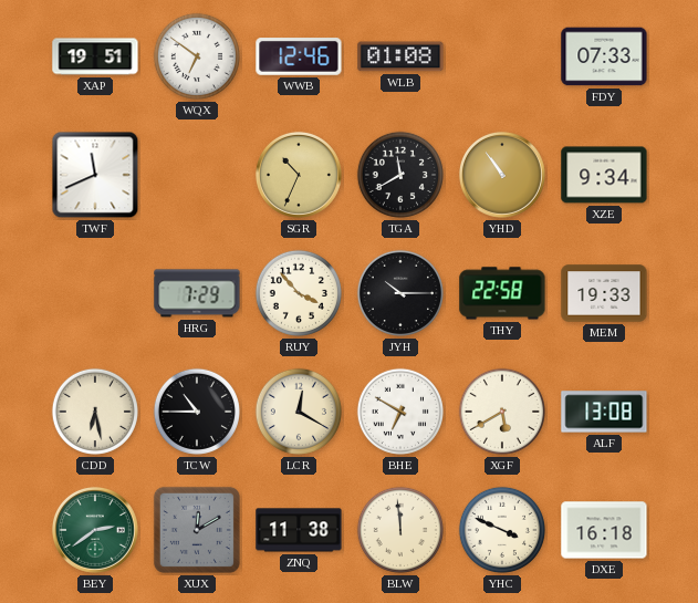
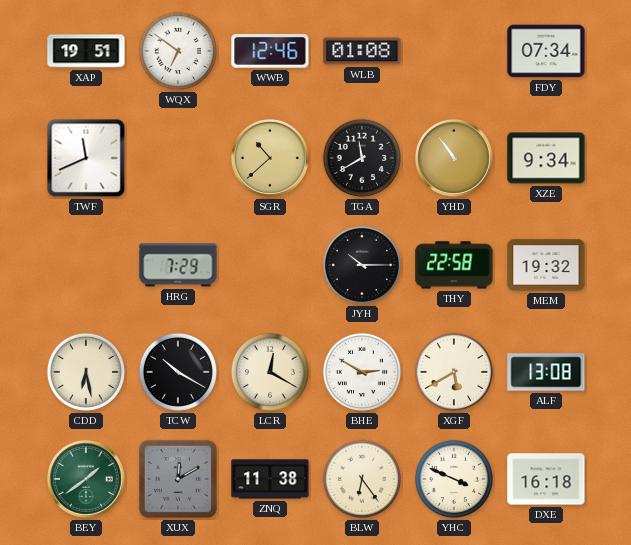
FDY: 07:33 -> 07:34 (546, 51)
SGR: 10:34 -> 10:38 (270, 158)
RUY: 3:53 -> none (299, 293)
MEM: 19:33 -> 19:32 (546, 265)
TCW: 10:45 -> 10:20 (178, 372)
BHE: 6:50 -> 2:50 (362, 372)
BEY: 2:39 -> 1:39 (86, 479)
BLW: 11:59 -> 6:24 (362, 479)
